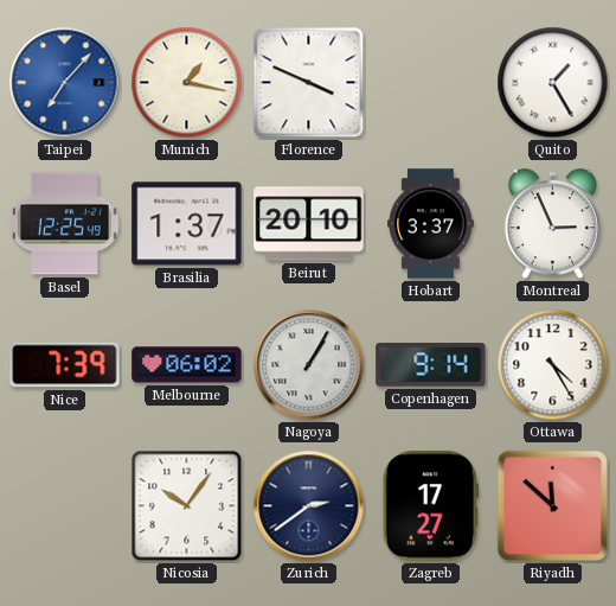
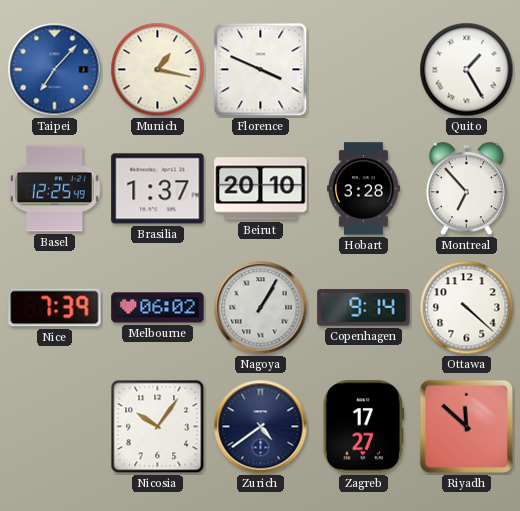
Hobart: 3:37 -> 3:28 (364, 189)
Montreal: 2:56 -> 6:53 (466, 189)
Ottawa: 4:25 -> 4:22 (467, 308)
Zurich: 2:39 -> 4:39 (261, 427)
